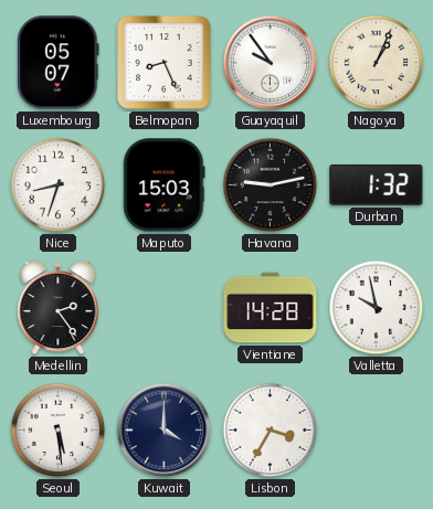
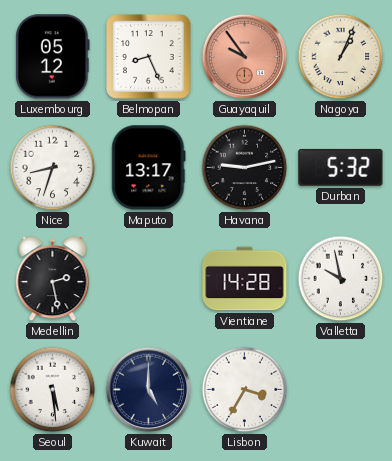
Luxembourg: 05:07 -> 05:12 (53, 57)
Guayaquil dial: white -> salmon (245, 57)
Maputo: 15:03 -> 13:17 (149, 168)
Durban: 1:32 -> 5:32 (341, 167)
Medellin: 2:24 -> 2:28 (53, 279)
Kuwait: 4:00 -> 5:00 (149, 390)
